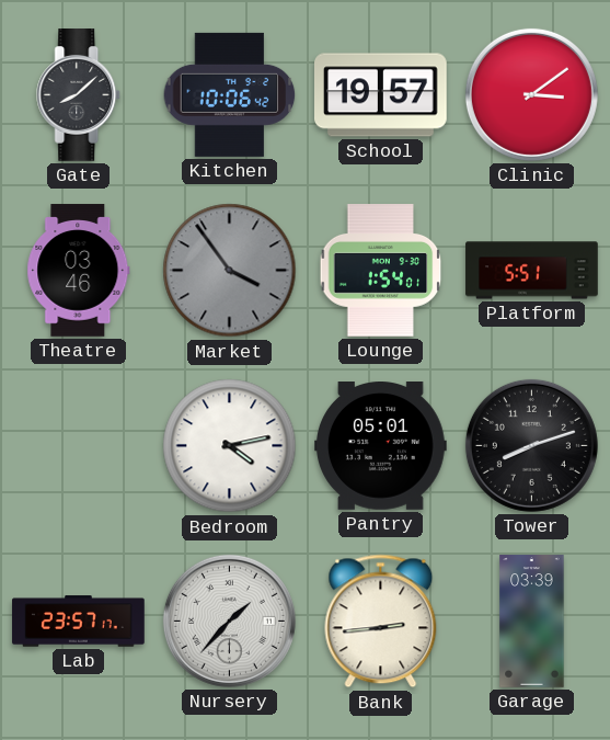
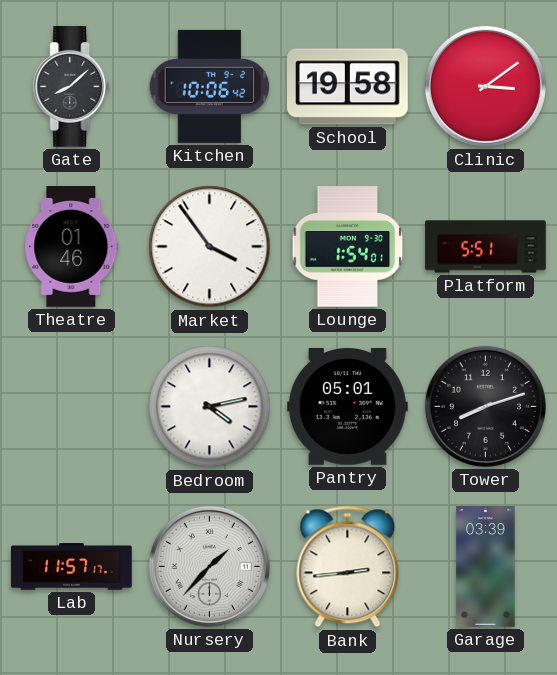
School: 19:57 -> 19:58 (348, 87)
Theatre: 03:46 -> 01:46 (72, 247)
Market dial: grey -> white (210, 247)
Lab: 23:57 -> 11:57 (72, 567)
